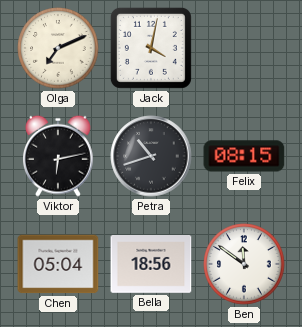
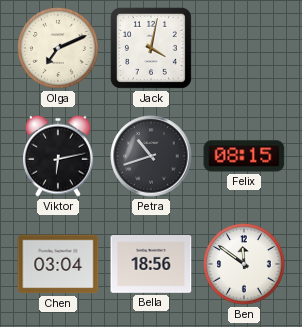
Chen: 05:04 -> 03:04 (58, 264)
